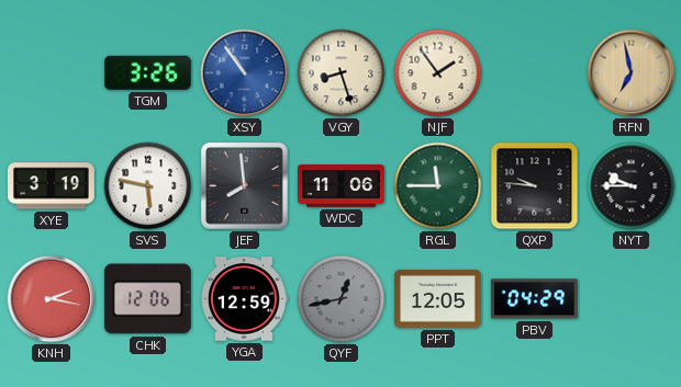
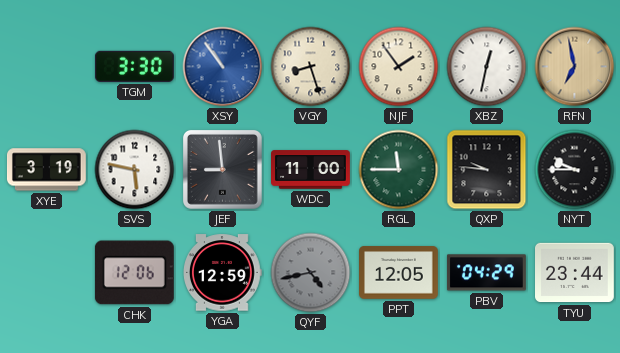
TGM: 3:26 -> 3:30 (134, 66)
XBZ: none -> 12:32 (487, 67)
JEF: 7:59 -> 8:59 (222, 169)
WDC: 11:06 -> 11:00 (311, 170)
KNH: 2:17 -> none (52, 299)
QYF: 12:43 -> 4:43 (311, 273)
TYU: none -> 23:44 (575, 273)
